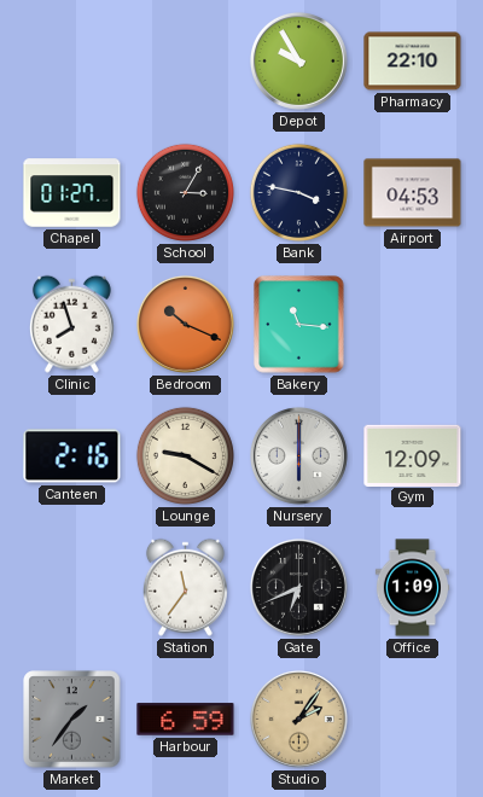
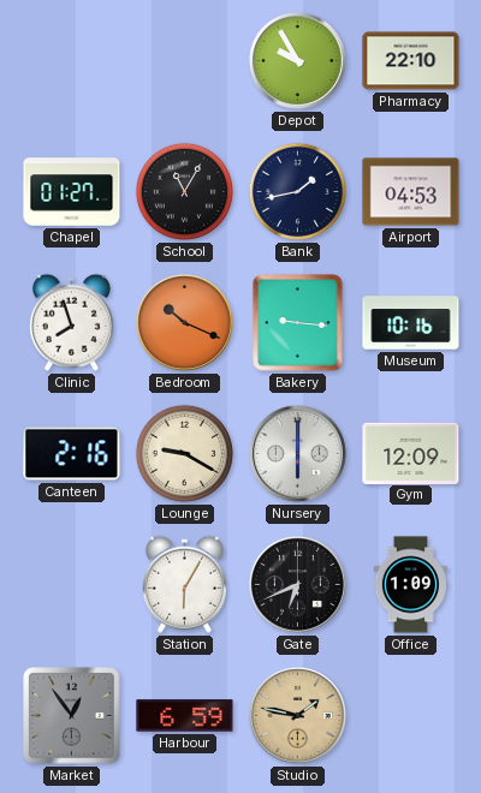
School: 3:05 -> 11:05 (184, 191)
Bank: 3:47 -> 1:43 (297, 191)
Bakery: 11:16 -> 9:16 (298, 323)
Museum: none -> 10:16 (411, 323)
Station: 11:36 -> 6:05 (184, 584)
Market: 1:36 -> 12:54 (72, 716)
Studio: 2:06 -> 1:47 (297, 715)
